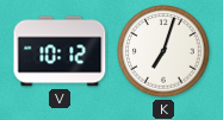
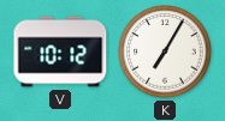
K: 7:03 -> 7:05 (165, 52)
